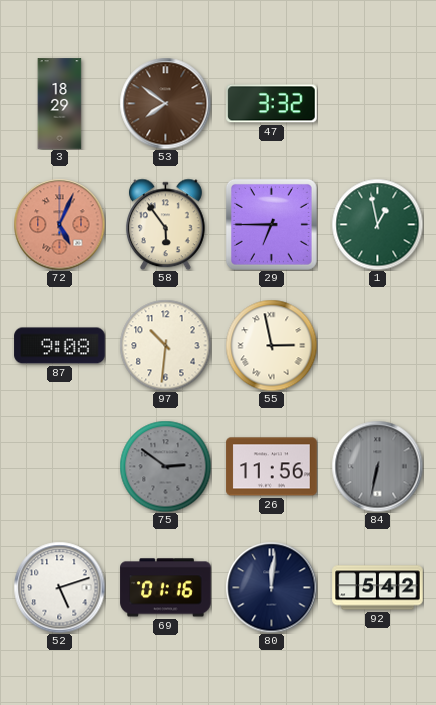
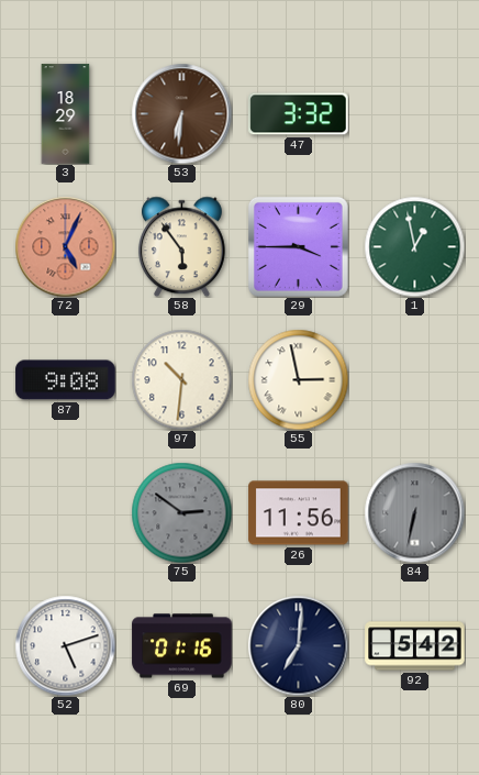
53: 7:51 -> 6:31 (181, 113)
29: 6:45 -> 3:45 (298, 246)
80: 12:01 -> 7:01 (298, 645)
